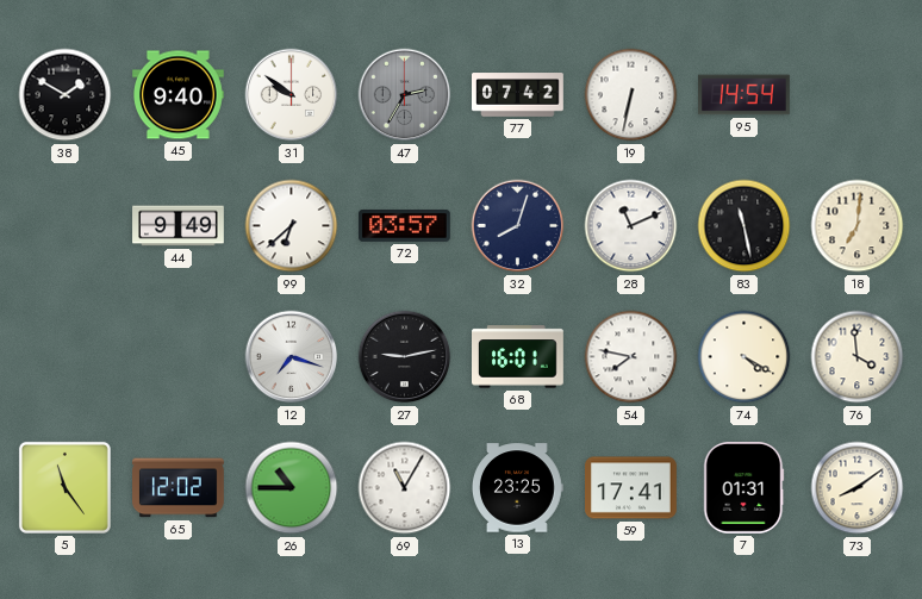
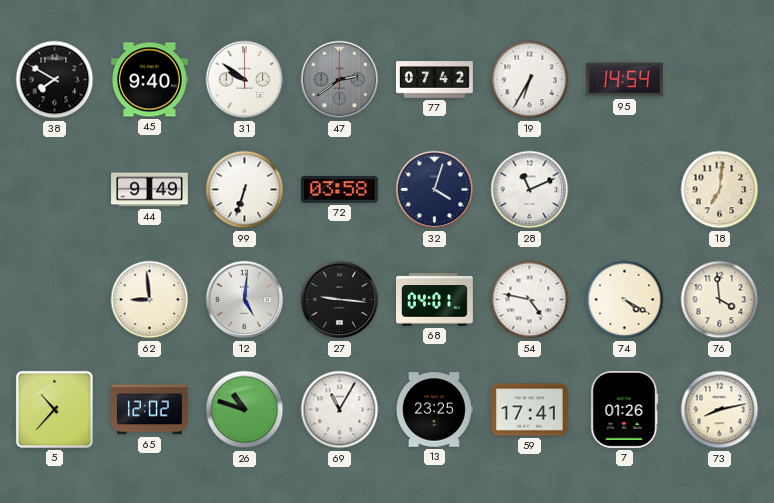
38: 1:50 -> 7:50 (55, 80)
47: 2:35 -> 2:39 (340, 80)
19: 6:32 -> 6:35 (530, 80)
99: 6:38 -> 6:33 (245, 190)
72: 03:57 -> 03:58 (339, 189)
32: 8:03 -> 4:03 (435, 190)
83: 11:28 -> none (745, 226)
62: none -> 8:59 (150, 300)
12: 7:18 -> 5:01 (245, 300)
27: 9:13 -> 9:16 (340, 300)
68: 16:01 -> 04:01 (435, 300)
54: 7:47 -> 4:47 (530, 300)
5: 11:24 -> 10:37 (54, 409)
26: 10:45 -> 10:48 (245, 410)
7: 01:31 -> 01:26 (624, 410)
73: 8:09 -> 8:13 (720, 410)
